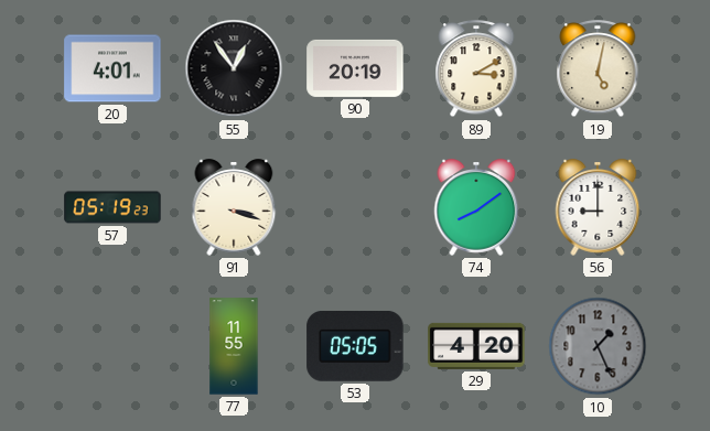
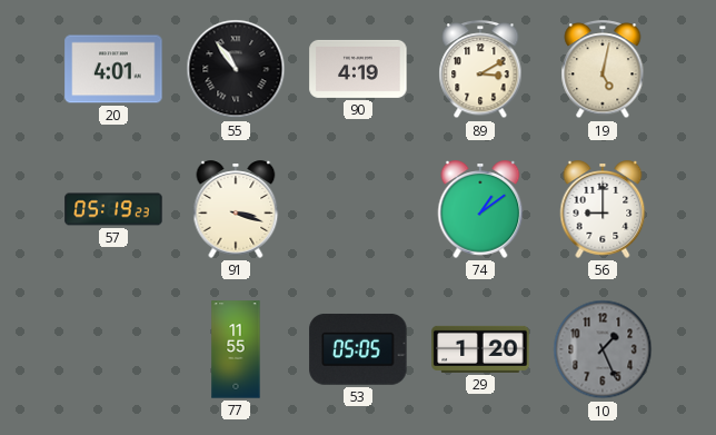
55: 12:54 -> 10:54 (236, 69)
90: 20:19 -> 4:19 (358, 69)
74: 8:09 -> 1:09 (480, 209)
29: 4:20 -> 1:20 (480, 349)
